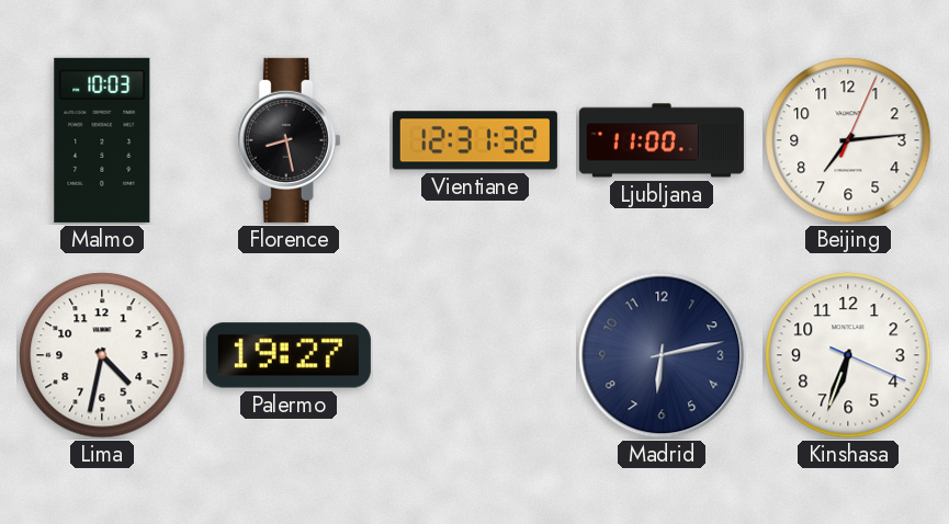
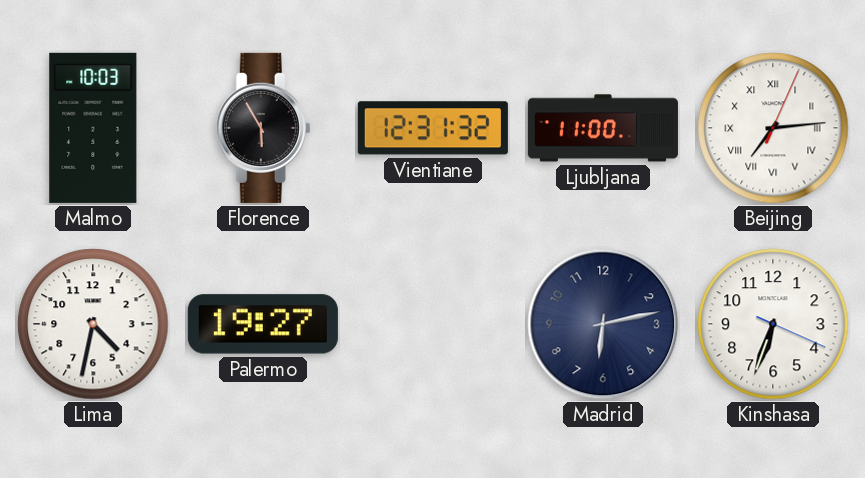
Florence: 8:28 -> 5:55 (263, 128)
Beijing numerals: Arabic -> Roman (773, 128)
